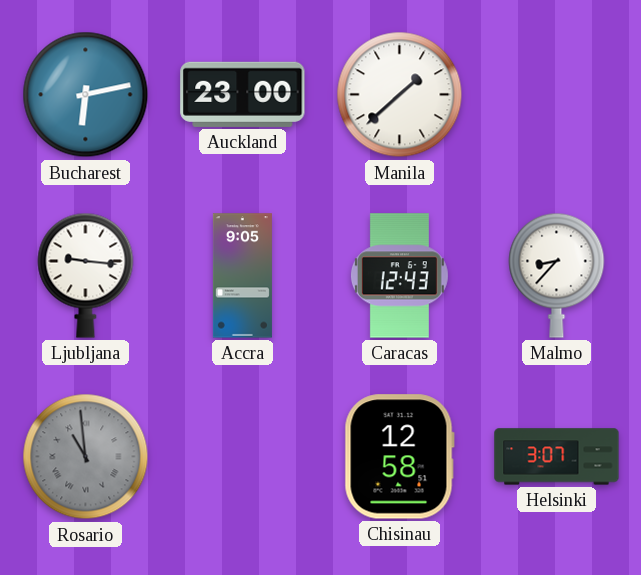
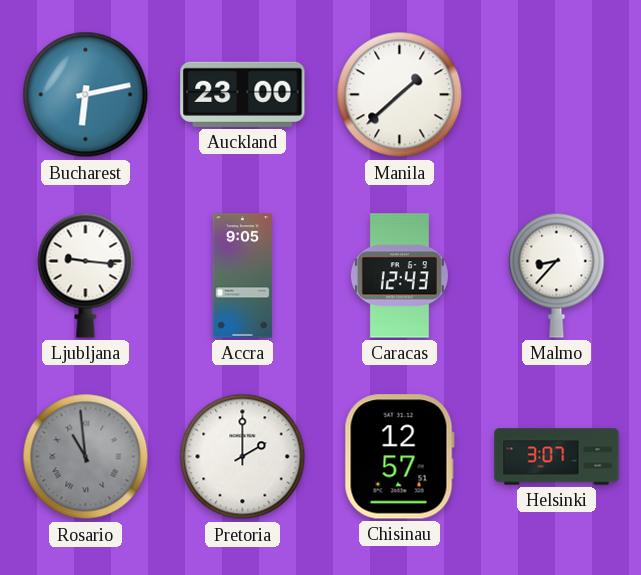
Pretoria: none -> 2:00 (243, 457)
Chisinau: 12:58 -> 12:57 (399, 457)
